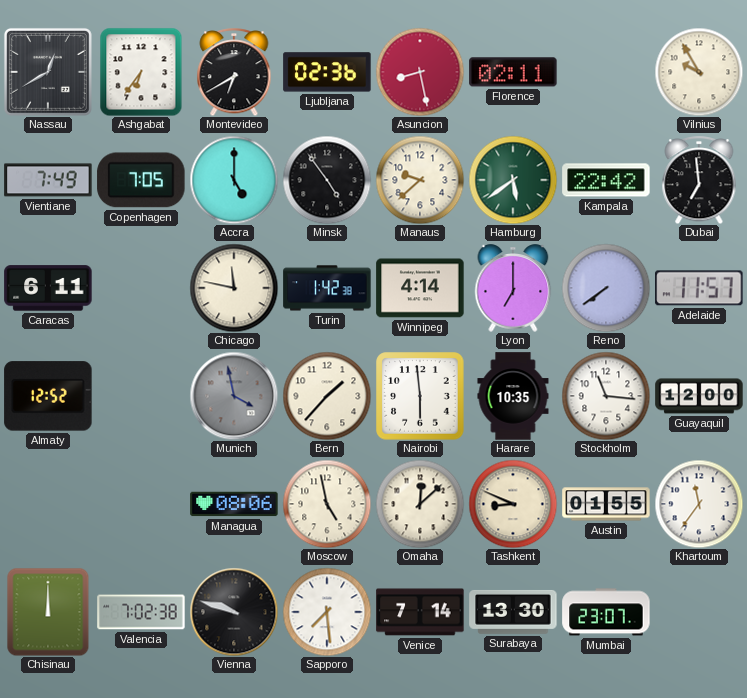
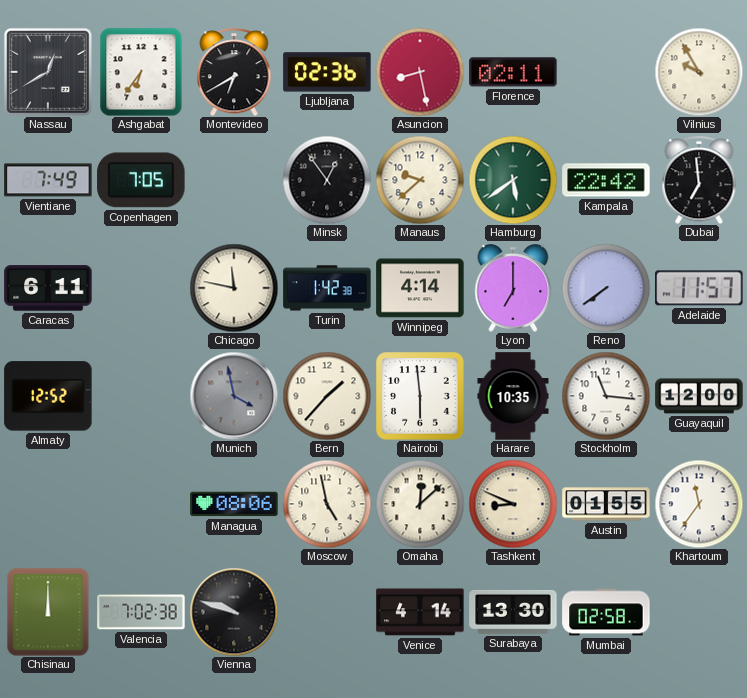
Accra: 5:00 -> none (234, 180)
Minsk: 4:54 -> 12:54 (327, 180)
Sapporo: 7:29 -> none (327, 612)
Venice: 7:14 -> 4:14 (420, 612)
Mumbai: 23:07 -> 02:58 (606, 612)
